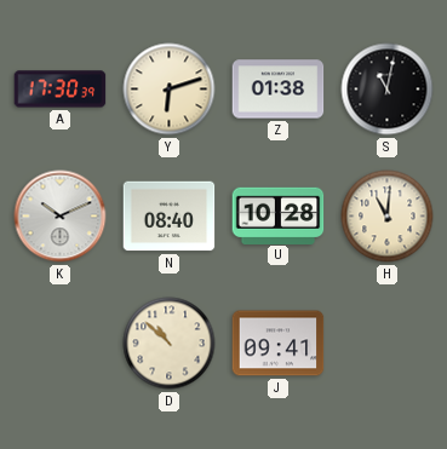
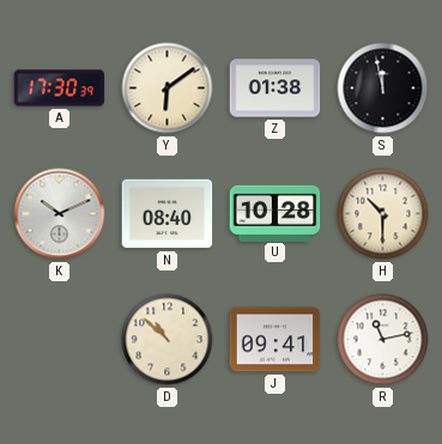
Y: 6:12 -> 6:09 (168, 89)
S: 11:02 -> 11:58 (383, 89)
H: 11:01 -> 10:30 (383, 214)
R: none -> 11:13 (383, 340)
